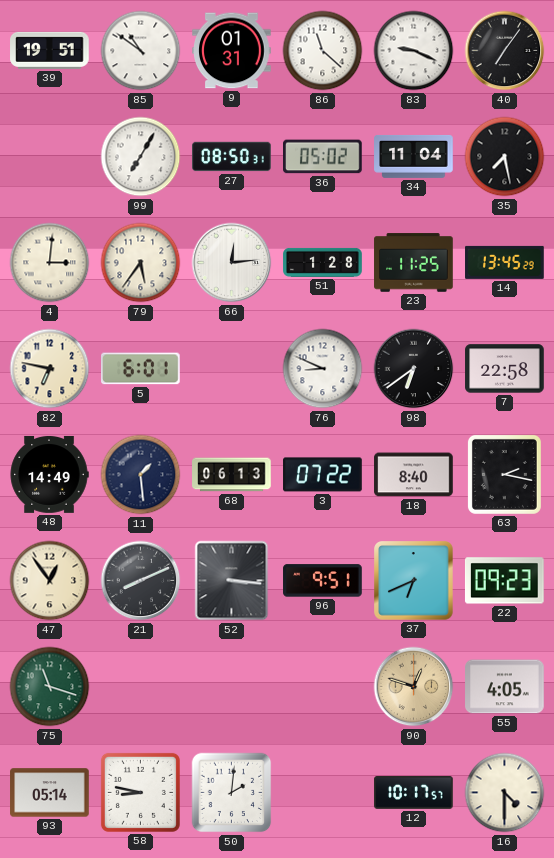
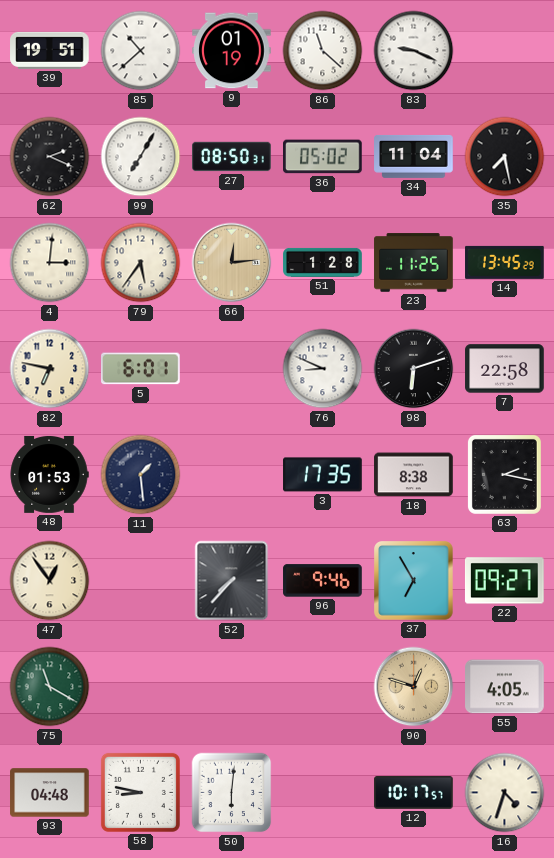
85: 10:51 -> 10:38 (141, 51)
9: 01:31 -> 01:19 (232, 51)
40: 7:06 -> none (505, 51)
62: none -> 2:19 (50, 157)
66 dial: white -> champagne (232, 263)
98: 6:39 -> 6:12 (414, 369)
48: 14:49 -> 01:53 (49, 475)
68: 06:13 -> none (232, 475)
3: 07:22 -> 17:35 (323, 475)
18: 8:40 -> 8:38 (414, 475)
21: 8:11 -> none (141, 581)
52: 3:16 -> 7:37 (232, 581)
96: 9:51 -> 9:46 (323, 581)
37: 6:41 -> 6:55 (414, 581)
22: 09:23 -> 09:27 (504, 581)
75: 11:18 -> 11:20 (50, 687)
93: 05:14 -> 04:48 (50, 793)
50: 2:01 -> 6:01 (232, 793)
16: 4:30 -> 4:33 (505, 793)
